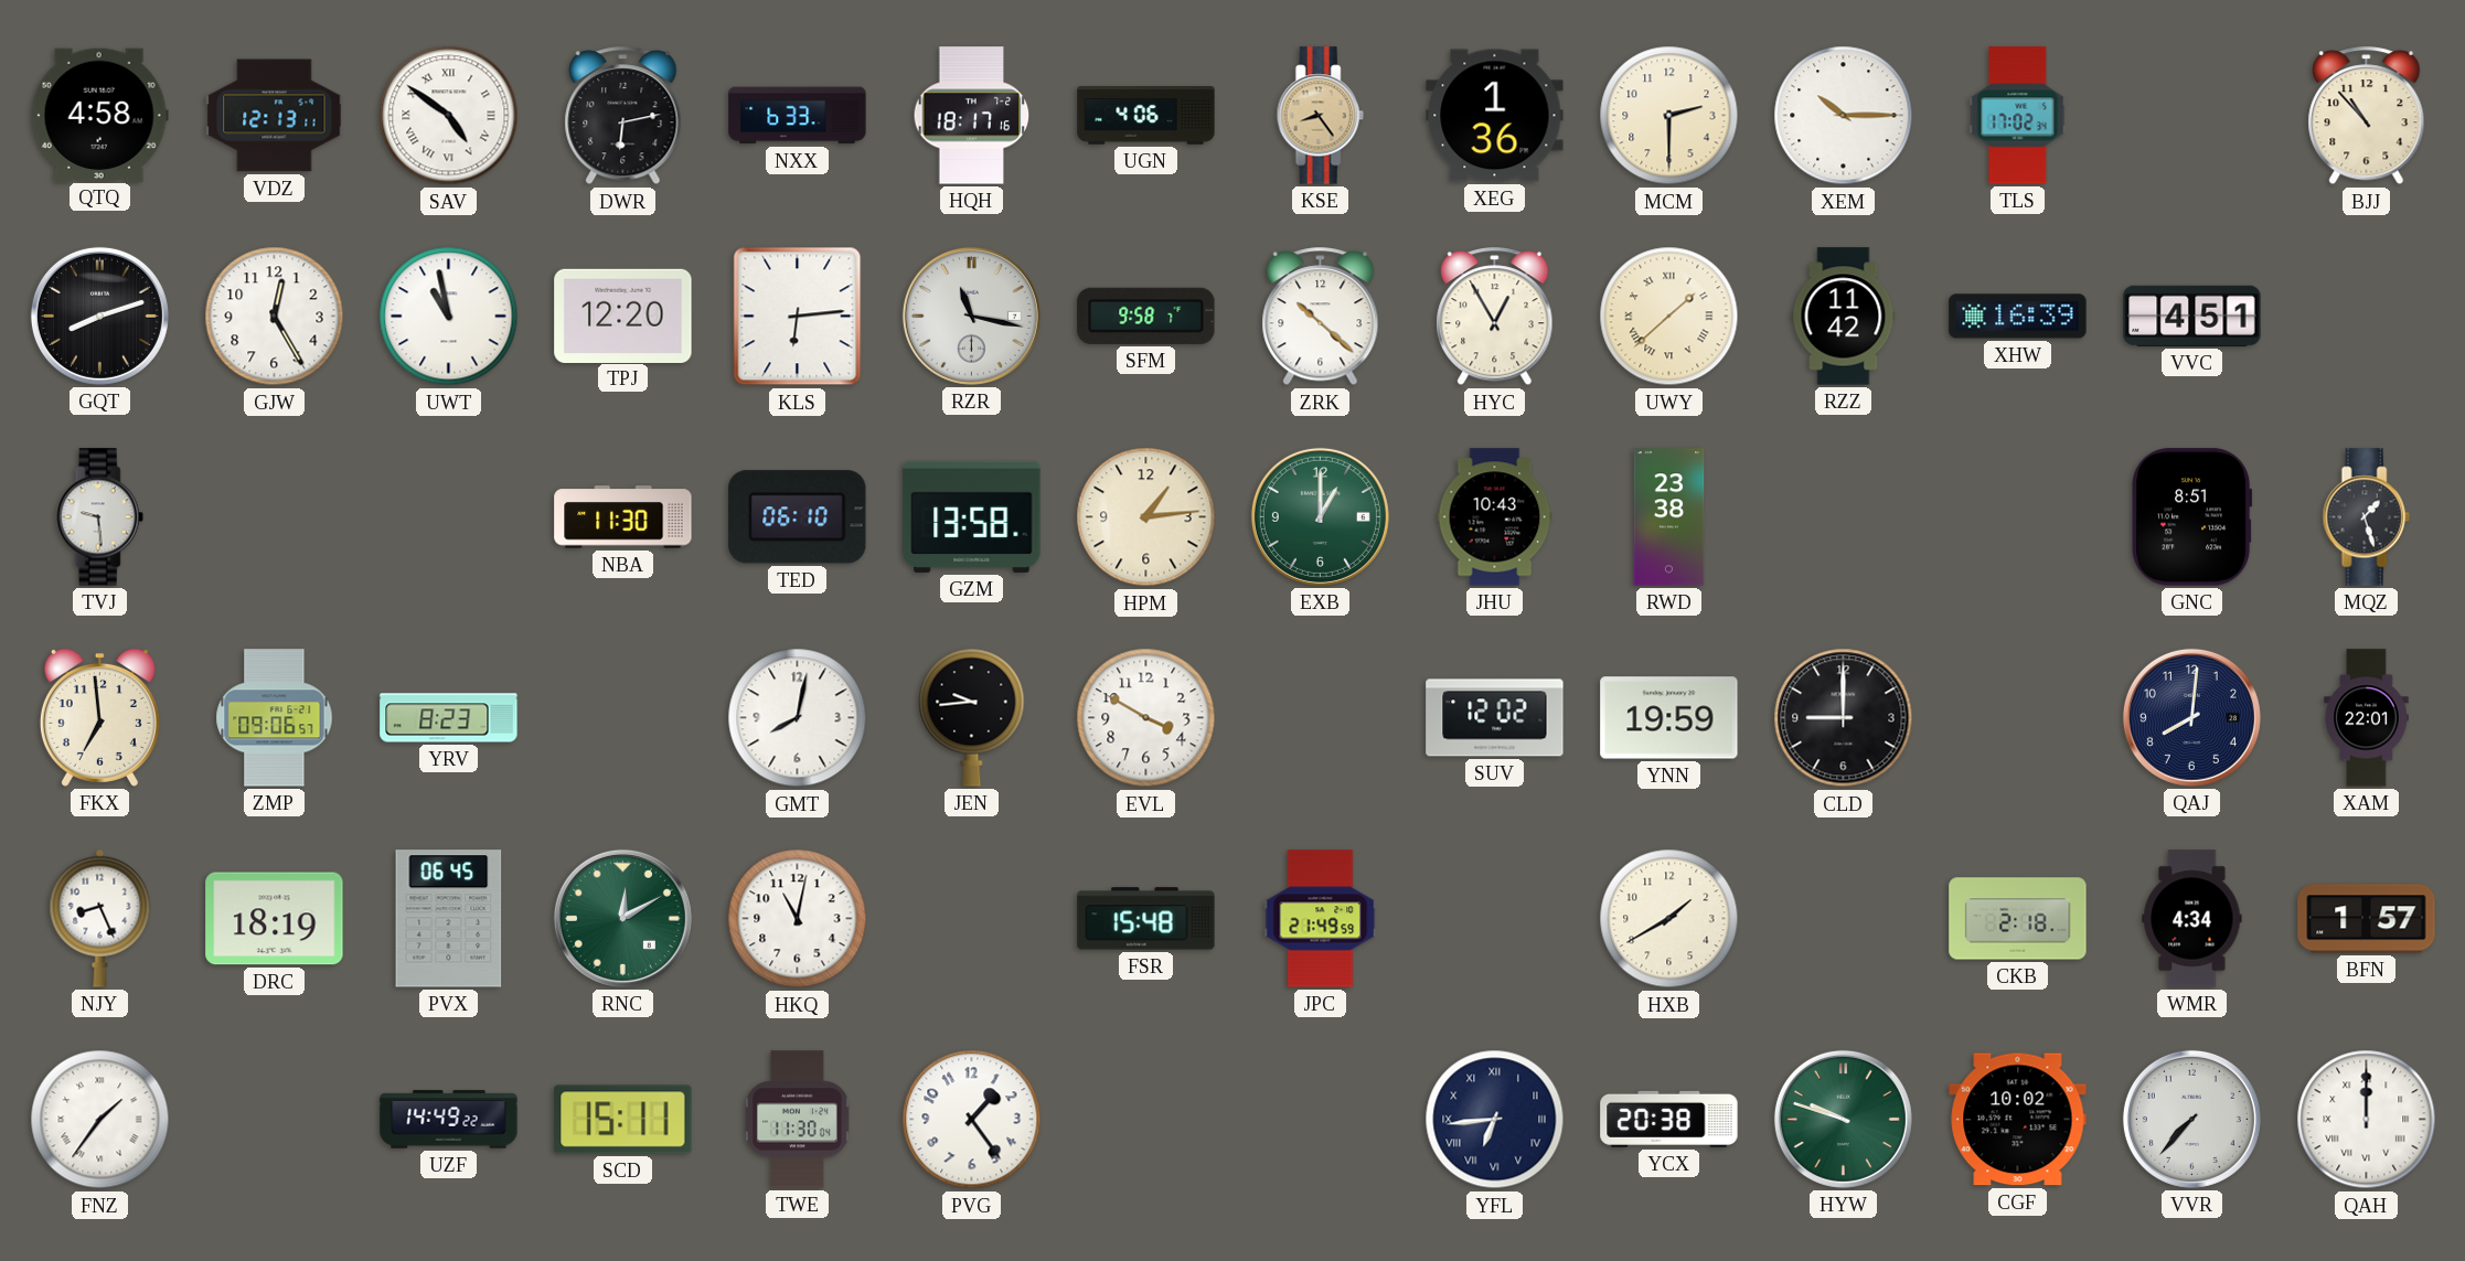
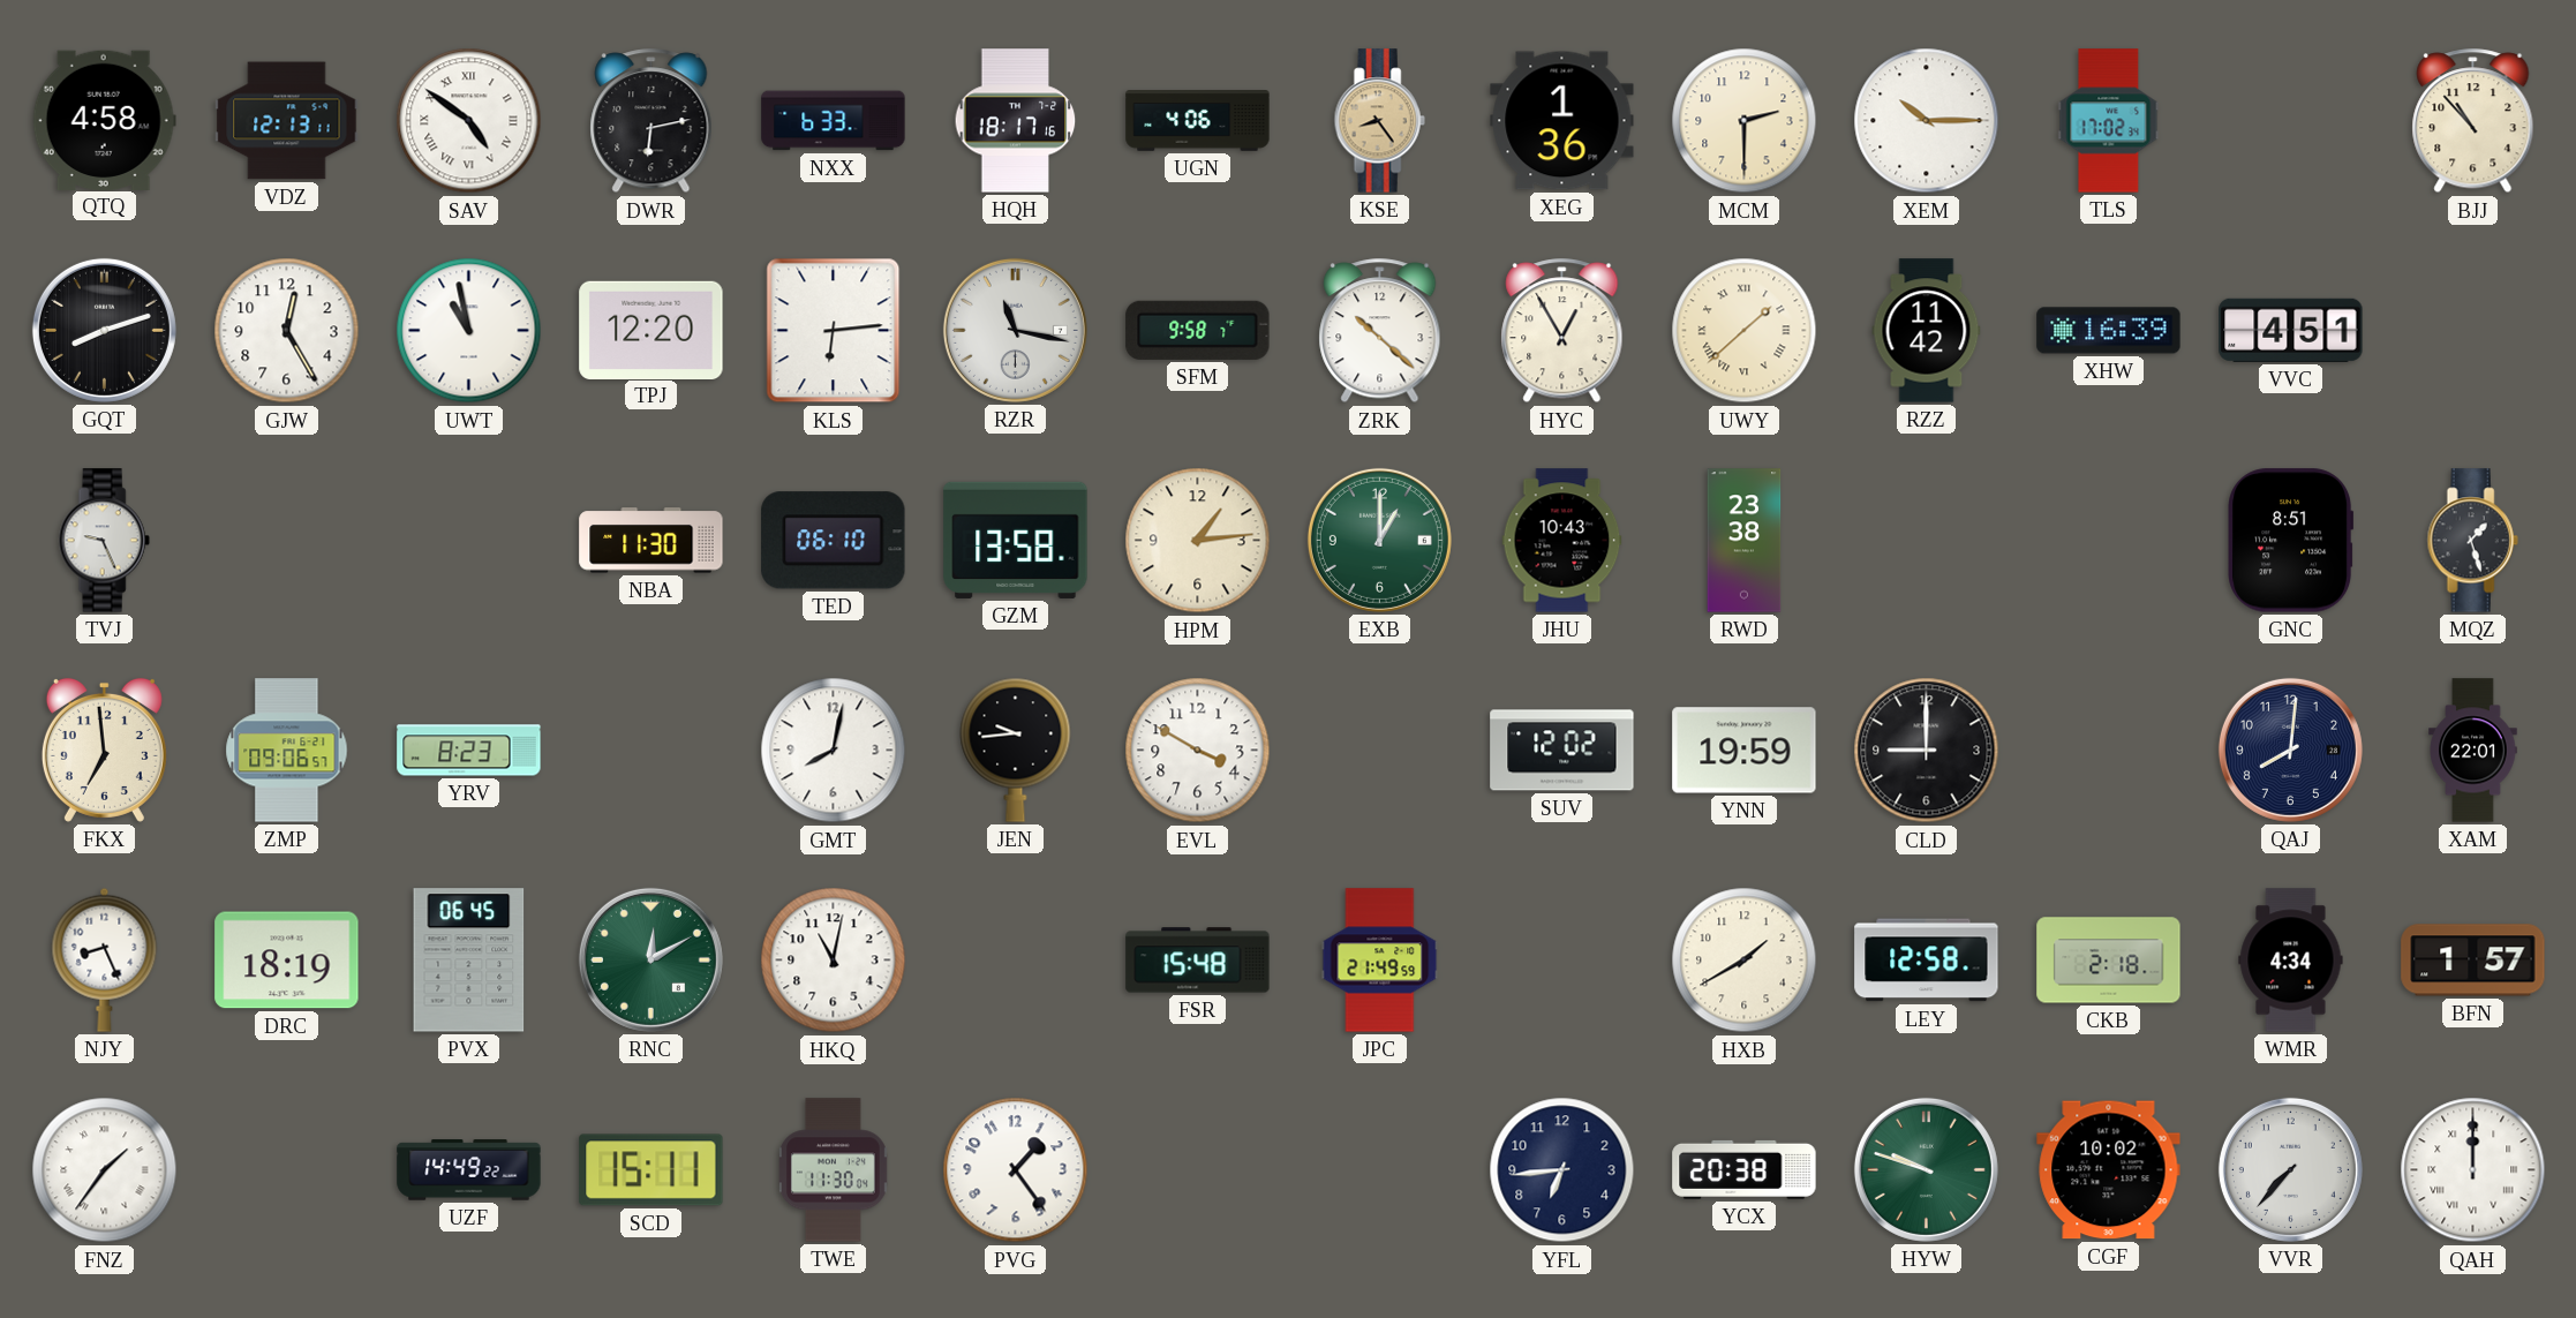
TVJ: 9:29 -> 9:26 (104, 541)
LEY: none -> 12:58 (1927, 961)
YFL numerals: Roman -> Arabic (1562, 1170)
